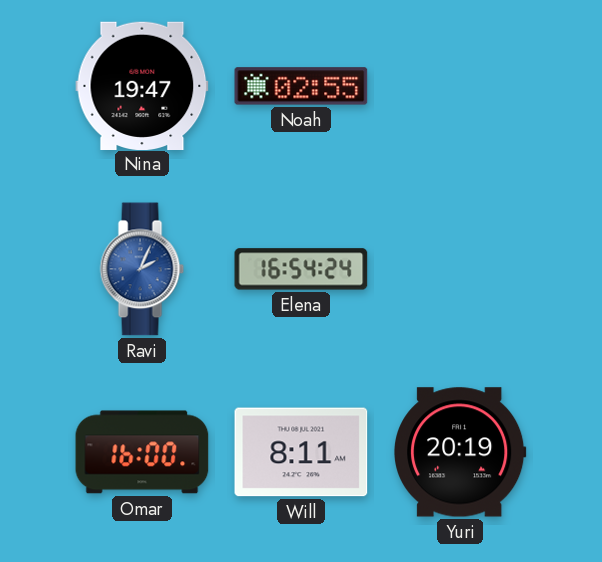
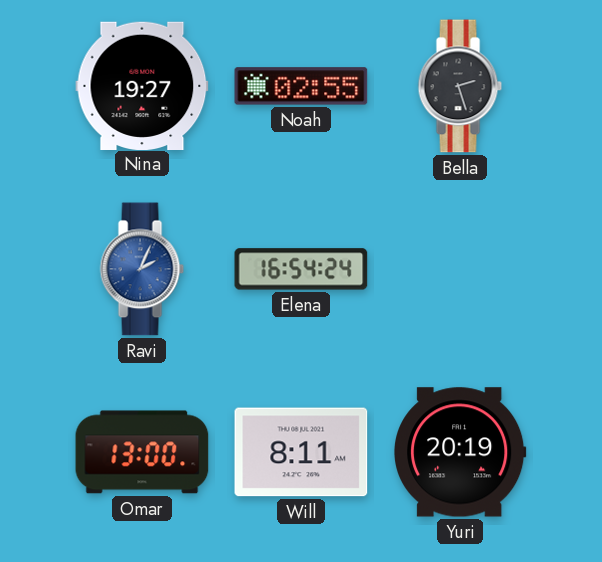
Nina: 19:47 -> 19:27 (142, 85)
Bella: none -> 2:27 (460, 86)
Omar: 16:00 -> 13:00 (142, 452)
